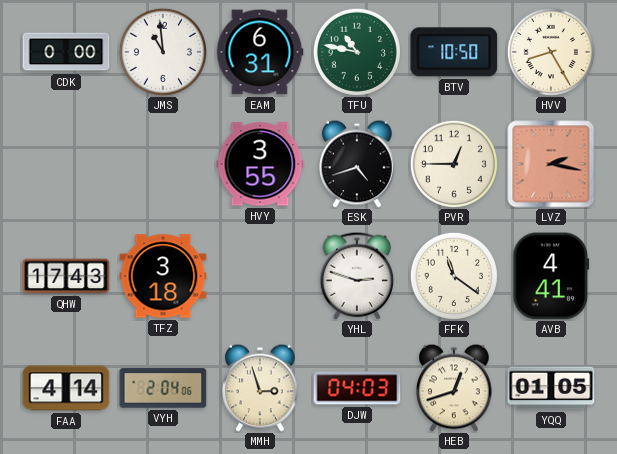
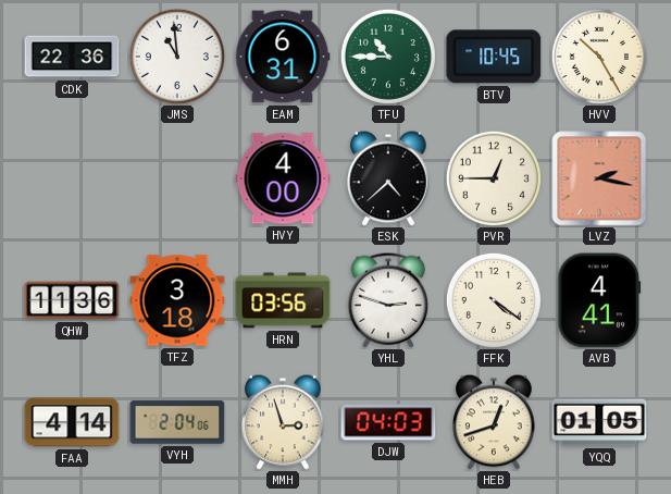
CDK: 0:00 -> 22:36 (72, 57)
TFU: 10:47 -> 10:45 (388, 57)
BTV: 10:50 -> 10:45 (494, 57)
HVV: 8:25 -> 10:25 (599, 57)
HVY: 3:55 -> 4:00 (283, 178)
ESK: 4:42 -> 4:38 (388, 178)
QHW: 17:43 -> 11:36 (72, 300)
HRN: none -> 03:56 (283, 300)
FFK: 11:21 -> 4:21 (494, 300)
